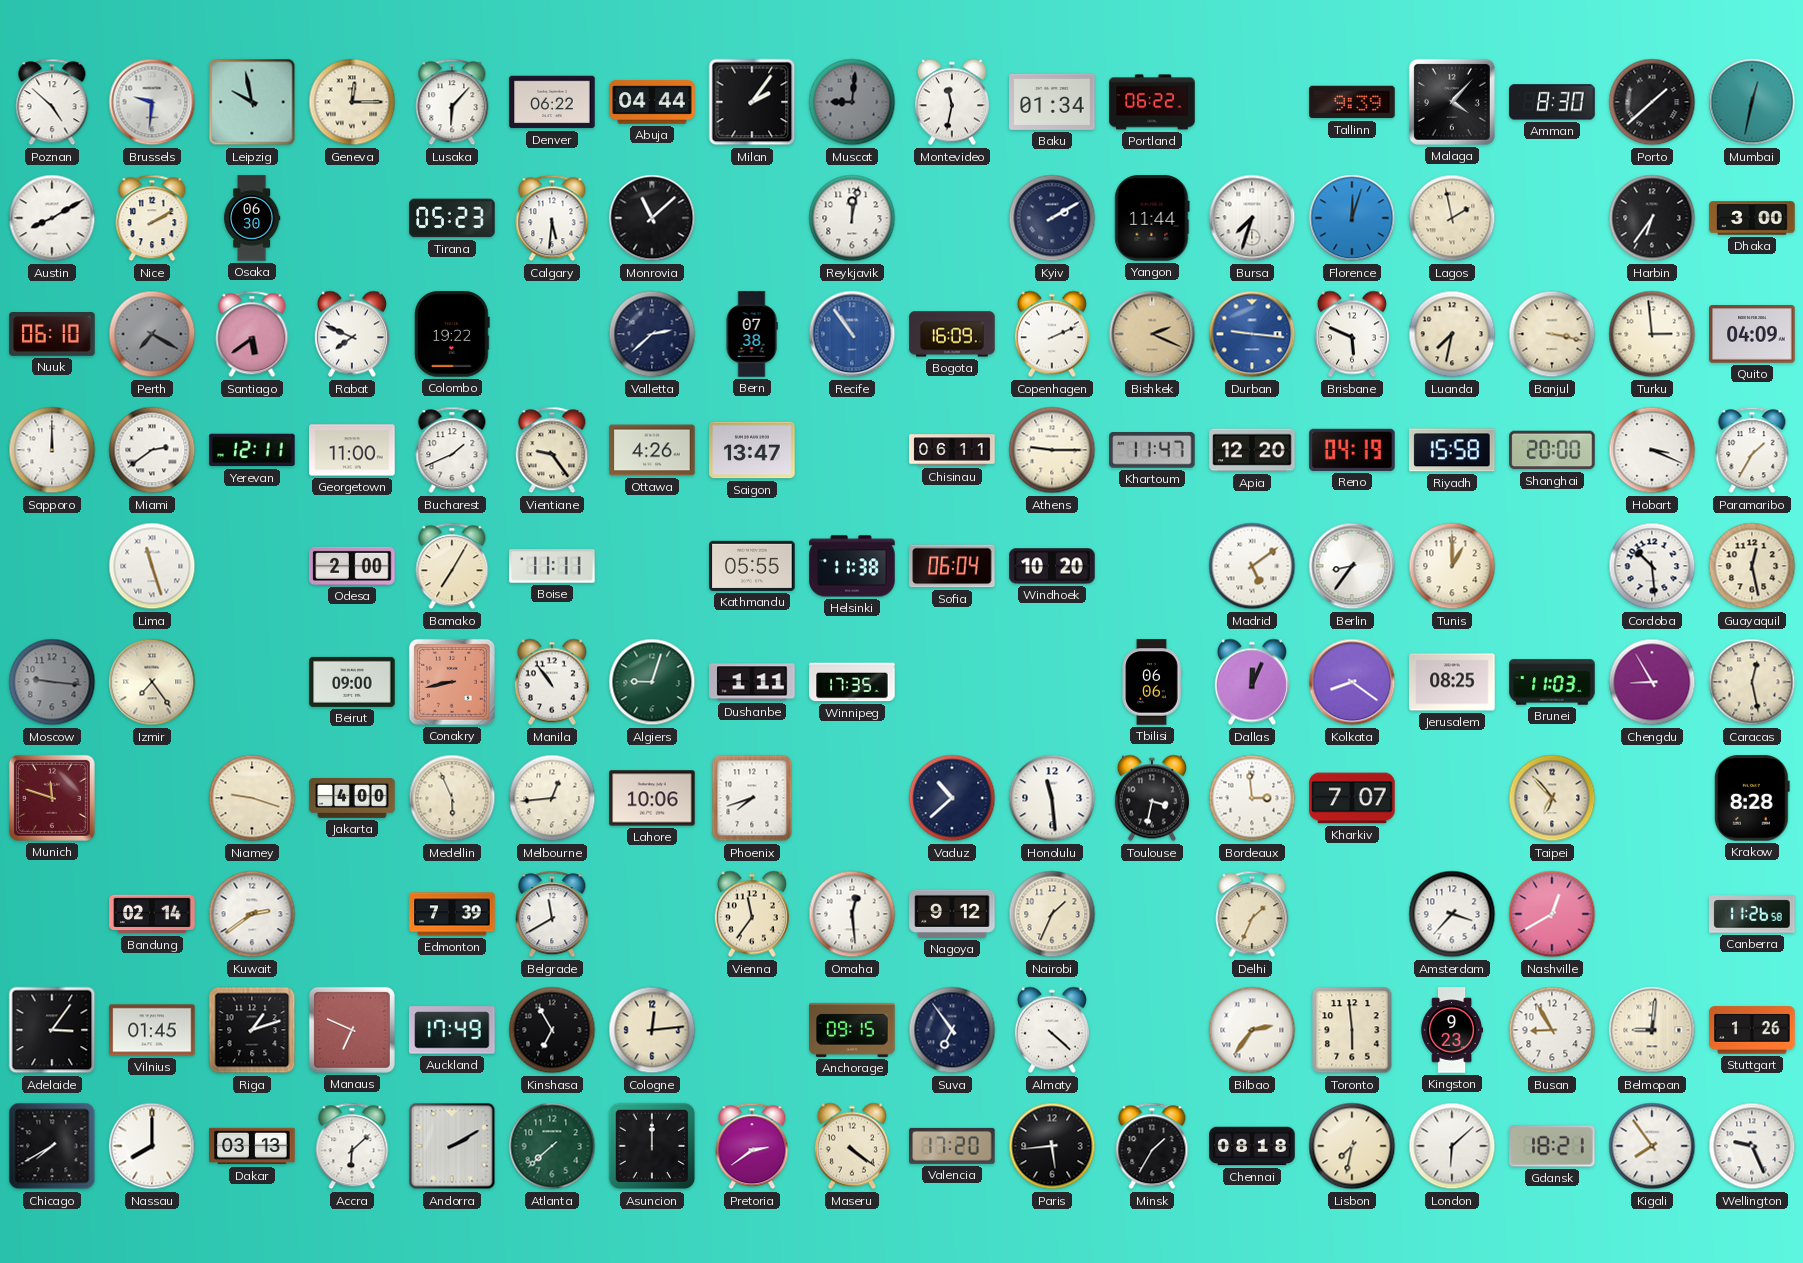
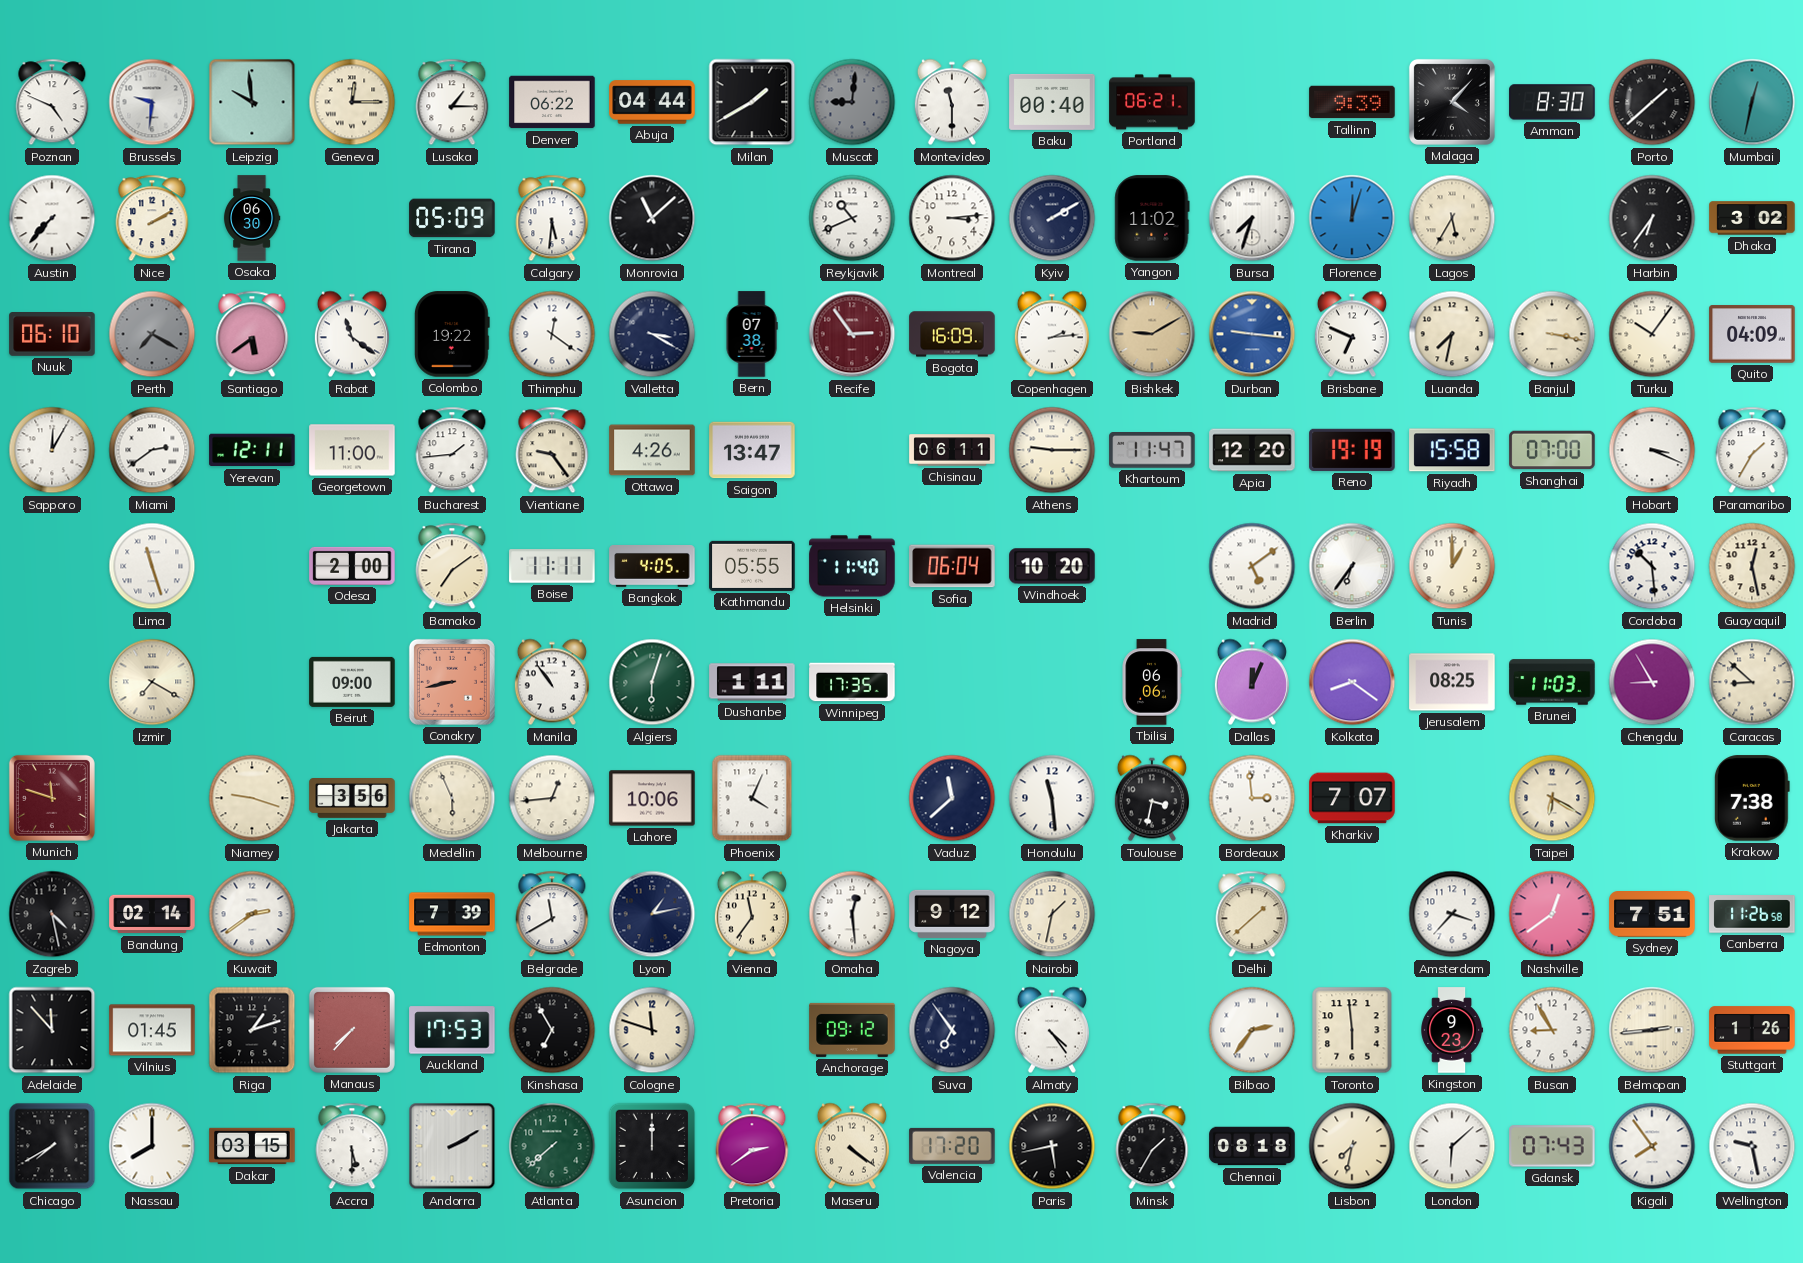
Poznan: 4:52 -> 4:49 (52, 102)
Leipzig: 9:58 -> 9:59 (252, 102)
Lusaka: 6:07 -> 1:15 (452, 102)
Milan: 2:06 -> 1:40 (752, 102)
Montevideo: 11:32 -> 11:30 (952, 102)
Baku: 01:34 -> 00:40 (1052, 102)
Portland: 06:22 -> 06:21 (1152, 102)
Austin: 8:10 -> 7:37 (52, 218)
Tirana: 05:23 -> 05:09 (452, 218)
Reykjavik: 12:02 -> 10:41 (852, 218)
Montreal: none -> 3:14 (952, 218)
Yangon: 11:44 -> 11:02 (1152, 218)
Lagos: 1:58 -> 5:35 (1452, 218)
Dhaka: 3:00 -> 3:02 (1752, 218)
Rabat: 7:49 -> 11:21 (352, 334)
Thimphu: none -> 12:21 (552, 334)
Valletta: 2:38 -> 3:20 (652, 334)
Recife: 10:54 -> 2:54 (852, 334)
Recife dial: blue -> burgundy (852, 334)
Copenhagen: 2:11 -> 2:14 (1052, 334)
Bishkek: 2:19 -> 9:10 (1152, 334)
Brisbane: 5:49 -> 6:49 (1352, 334)
Turku: 2:59 -> 10:06 (1652, 334)
Sapporo: 12:00 -> 12:05 (52, 450)
Bucharest: 1:41 -> 1:44 (452, 450)
Reno: 04:19 -> 19:19 (1352, 450)
Shanghai: 20:00 -> 07:00 (1552, 450)
Bamako: 7:05 -> 7:09 (452, 566)
Bangkok: none -> 4:05 (652, 566)
Helsinki: 11:38 -> 11:40 (852, 566)
Berlin: 8:36 -> 6:36 (1352, 566)
Moscow: 9:16 -> none (52, 682)
Izmir: 7:24 -> 7:20 (152, 682)
Algiers: 9:03 -> 6:03 (652, 682)
Caracas: 12:28 -> 8:52 (1752, 682)
Jakarta: 4:00 -> 3:56 (352, 799)
Phoenix: 7:42 -> 4:04 (752, 798)
Vaduz: 10:38 -> 11:38 (952, 798)
Taipei: 6:53 -> 6:20 (1552, 798)
Krakow: 8:28 -> 7:38 (1752, 798)
Zagreb: none -> 4:28 (52, 914)
Lyon: none -> 1:13 (652, 914)
Nairobi: 1:34 -> 1:32 (1052, 914)
Delhi: 1:34 -> 1:38 (1252, 914)
Nashville: 12:40 -> 12:39 (1552, 914)
Sydney: none -> 7:51 (1652, 914)
Adelaide: 3:06 -> 11:53 (52, 1030)
Manaus: 6:49 -> 7:37 (352, 1030)
Auckland: 17:49 -> 17:53 (452, 1030)
Cologne: 12:14 -> 11:48 (652, 1030)
Anchorage: 09:15 -> 09:12 (852, 1030)
Almaty: 4:22 -> 4:24 (1052, 1030)
Belmopan: 9:01 -> 2:44 (1652, 1030)
Dakar: 03:13 -> 03:15 (252, 1146)
Accra: 6:08 -> 5:30 (352, 1146)
Paris: 5:44 -> 5:43 (1052, 1146)
Gdansk: 18:21 -> 07:43 (1552, 1146)
Wellington: 9:26 -> 9:28 (1752, 1146)
